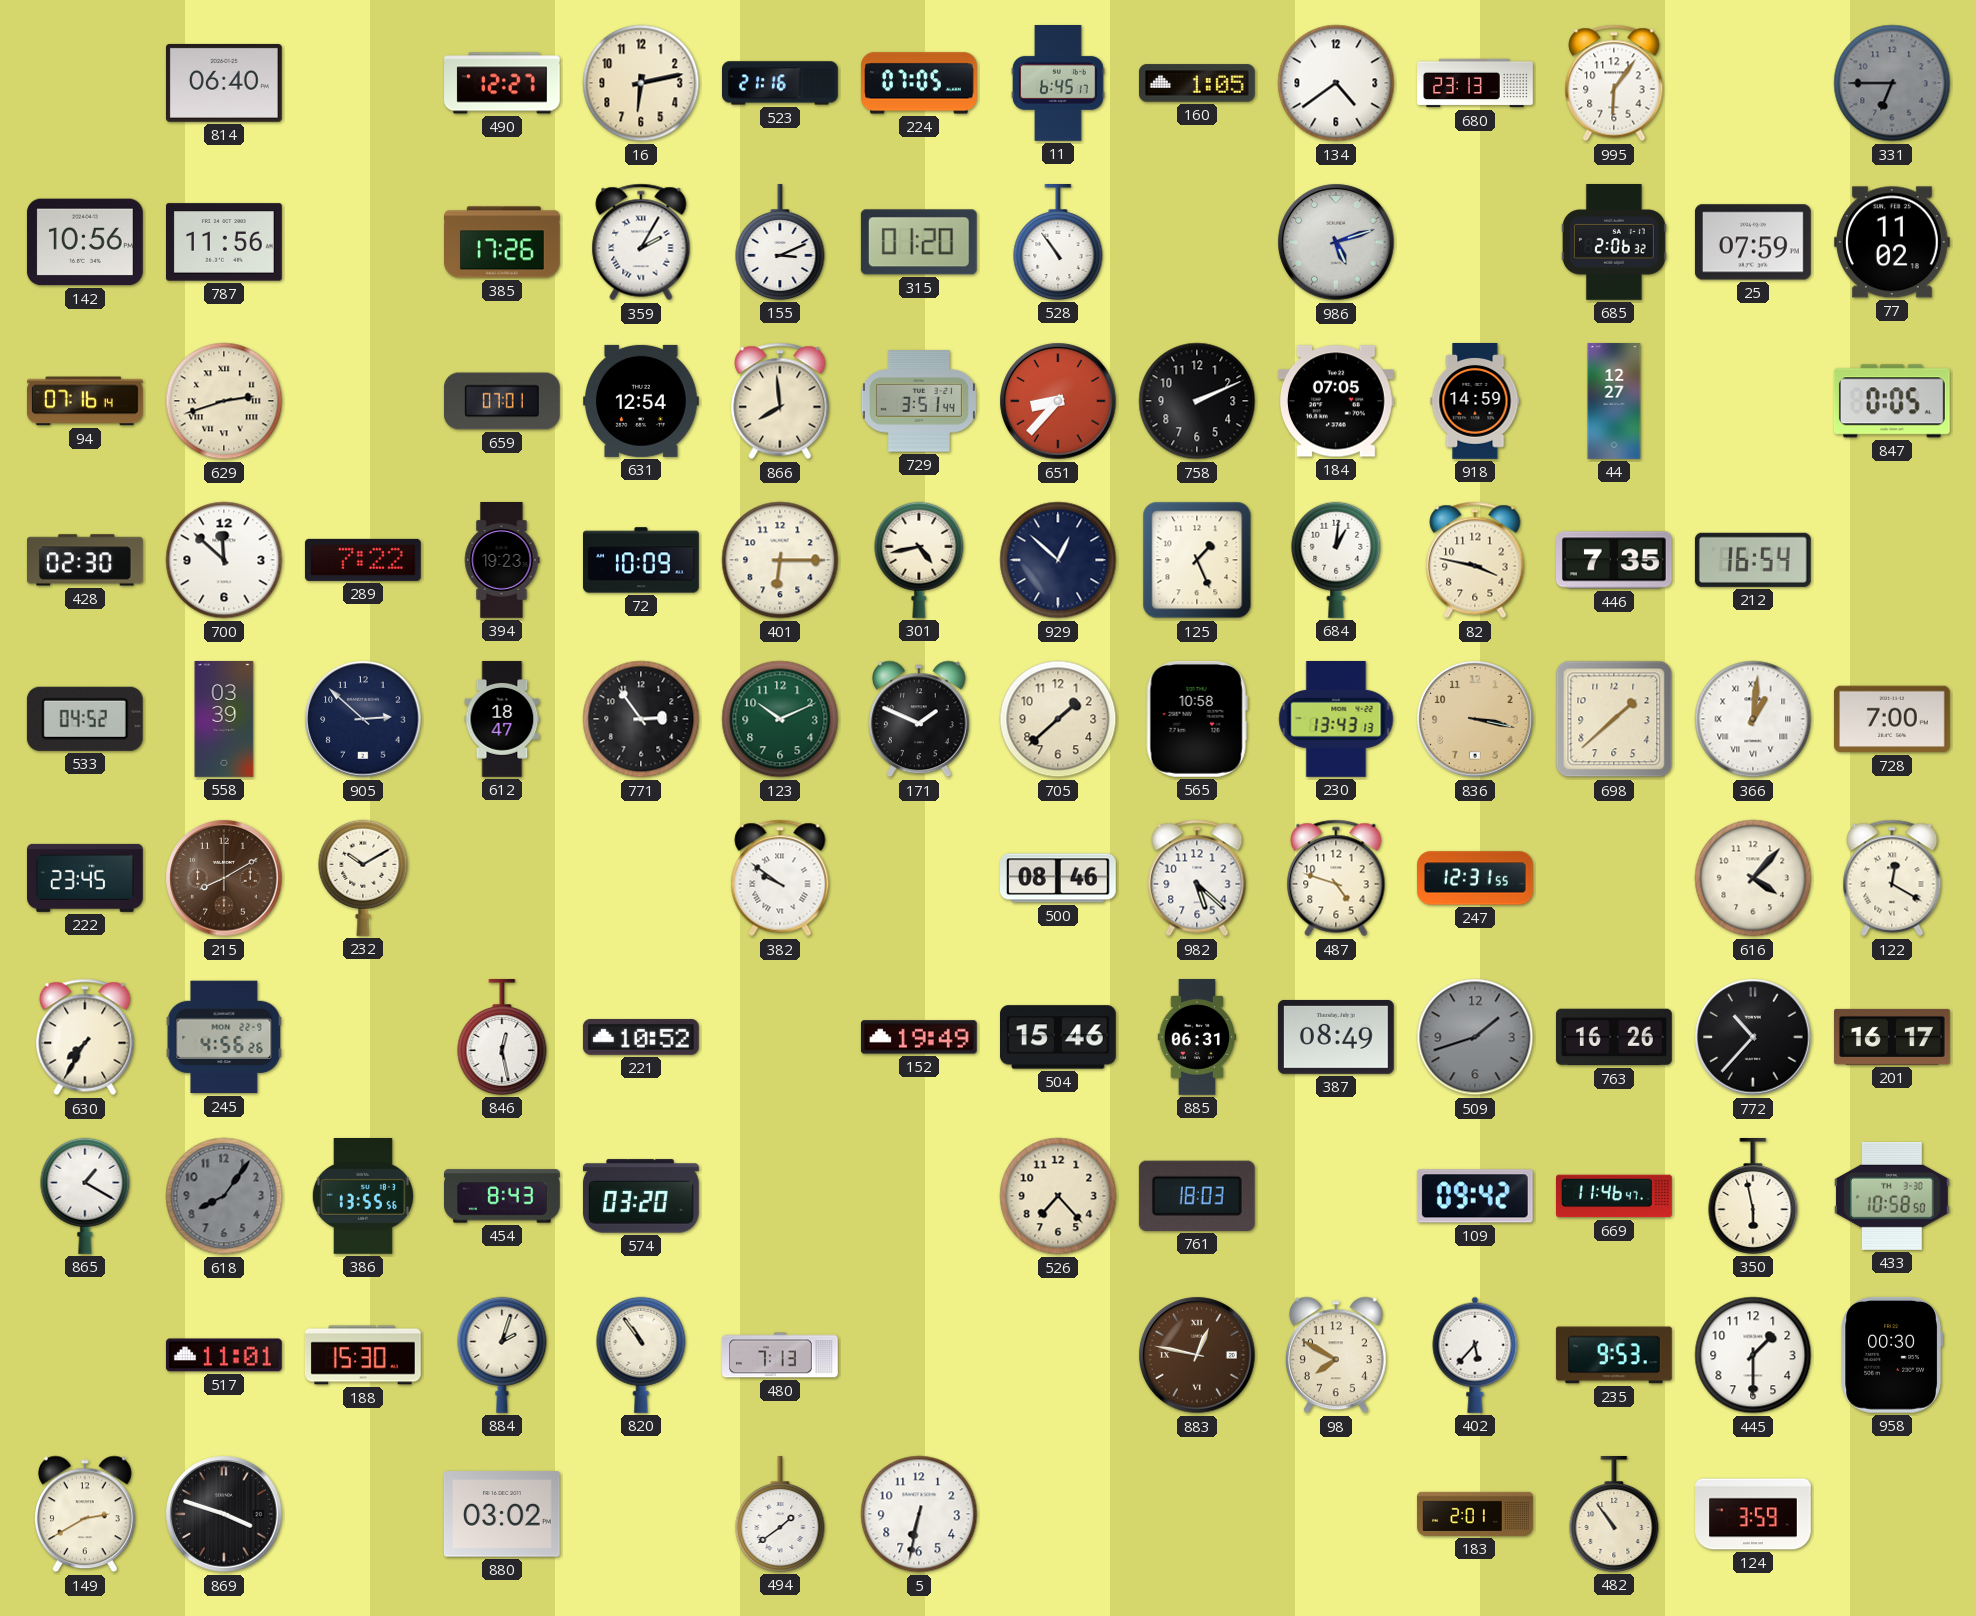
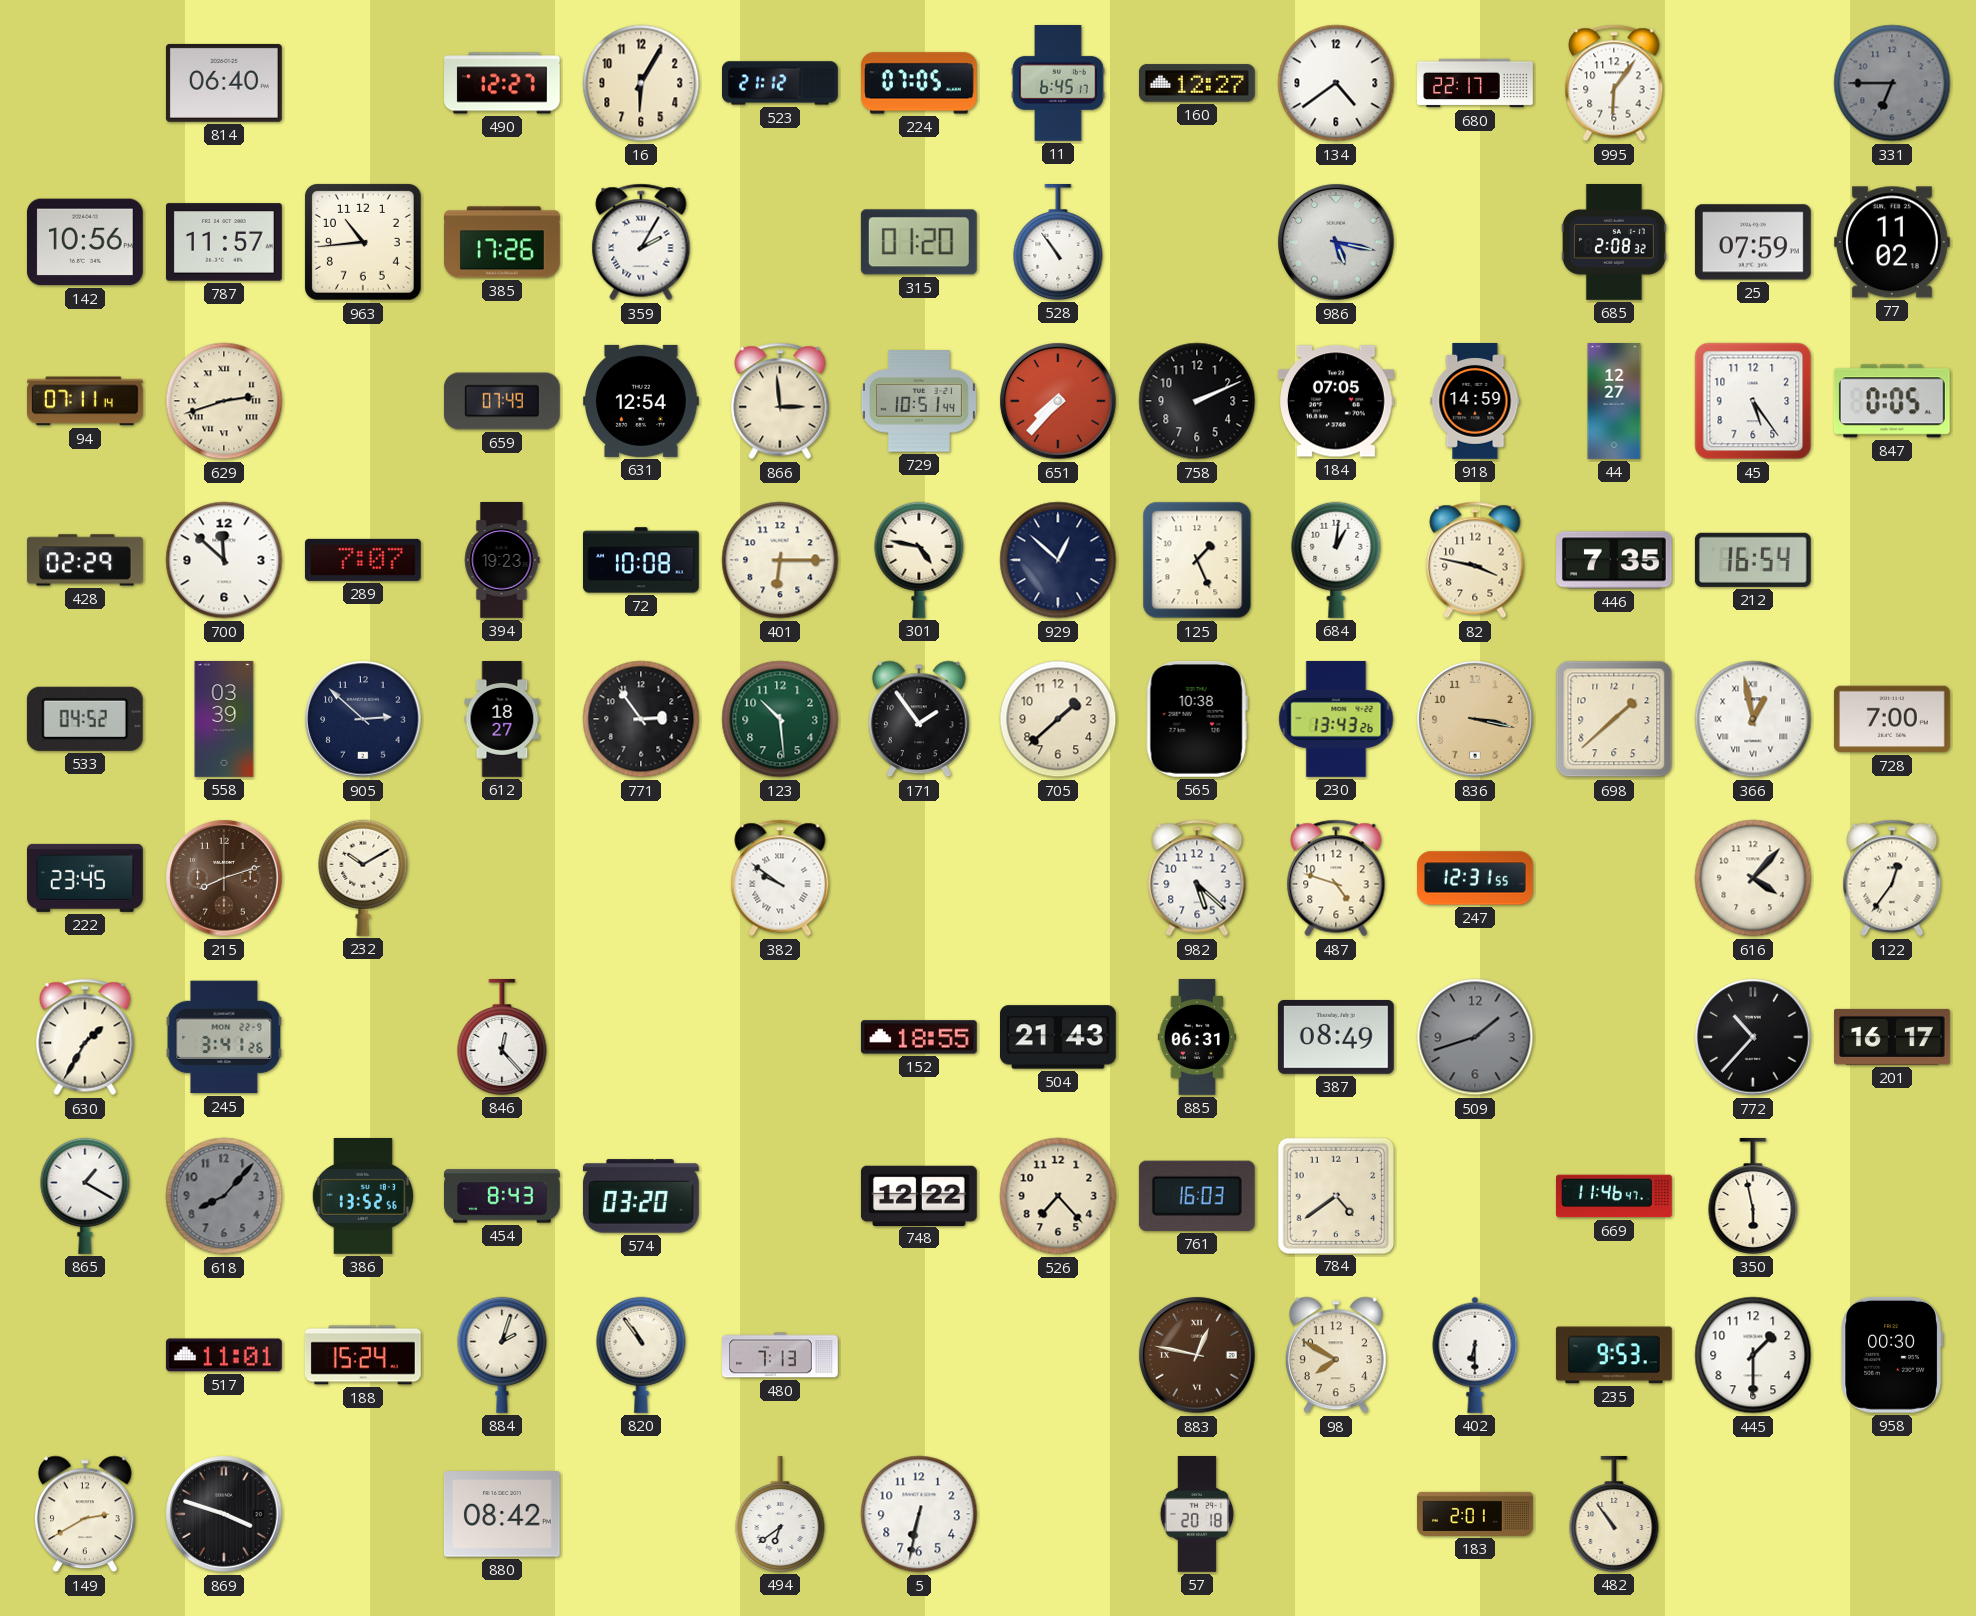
16: 6:13 -> 6:05 (641, 83)
523: 21:16 -> 21:12 (781, 83)
160: 1:05 -> 12:27 (1198, 83)
680: 23:13 -> 22:17 (1475, 83)
787: 11:56 -> 11:57 (225, 242)
963: none -> 10:44 (363, 242)
155: 3:11 -> none (780, 243)
986: 5:12 -> 5:17 (1336, 242)
685: 2:06 -> 2:08 (1614, 243)
94: 07:16 -> 07:11 (86, 401)
659: 07:01 -> 07:49 (502, 401)
866: 7:59 -> 2:59 (780, 401)
729: 3:51 -> 10:51 (919, 401)
651: 8:37 -> 7:37 (1058, 401)
45: none -> 5:24 (1753, 401)
428: 02:30 -> 02:29 (86, 560)
289: 7:22 -> 7:07 (363, 560)
72: 10:09 -> 10:08 (642, 560)
301: 4:43 -> 4:47 (919, 560)
612: 18:47 -> 18:27 (502, 719)
123: 10:11 -> 10:29 (780, 719)
171: 1:49 -> 1:54 (920, 719)
565: 10:58 -> 10:38 (1197, 719)
230: 13:43:13 -> 13:43:26 (1336, 720)
366: 1:01 -> 12:58 (1753, 719)
215: 8:10 -> 8:12 (224, 878)
500: 08:46 -> none (1059, 878)
122: 12:20 -> 12:36 (1892, 878)
630: 7:35 -> 1:35 (85, 1037)
245: 4:56 -> 3:41 (224, 1037)
846: 12:28 -> 12:23 (502, 1038)
221: 10:52 -> none (641, 1038)
152: 19:49 -> 18:55 (919, 1037)
504: 15:46 -> 21:43 (1059, 1037)
763: 16:26 -> none (1615, 1037)
618: 8:06 -> 8:07 (224, 1196)
386: 13:55 -> 13:52 (363, 1197)
748: none -> 12:22 (919, 1195)
761: 18:03 -> 16:03 (1197, 1196)
784: none -> 4:39 (1335, 1195)
109: 09:42 -> none (1475, 1196)
433: 10:58 -> none (1893, 1196)
188: 15:30 -> 15:24 (363, 1355)
402: 5:37 -> 6:30 (1475, 1355)
880: 03:02 -> 08:42 (502, 1514)
494: 1:39 -> 6:39 (780, 1515)
57: none -> 20:18 (1197, 1515)
124: 3:59 -> none (1753, 1514)
